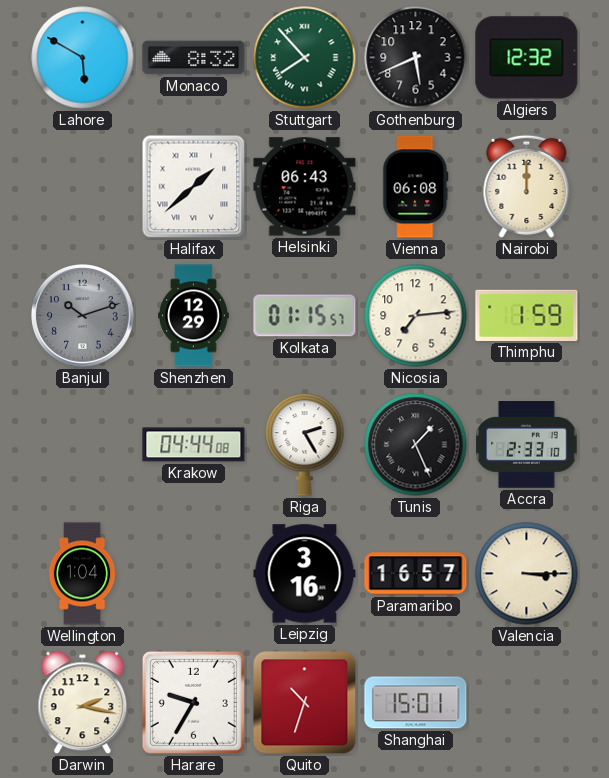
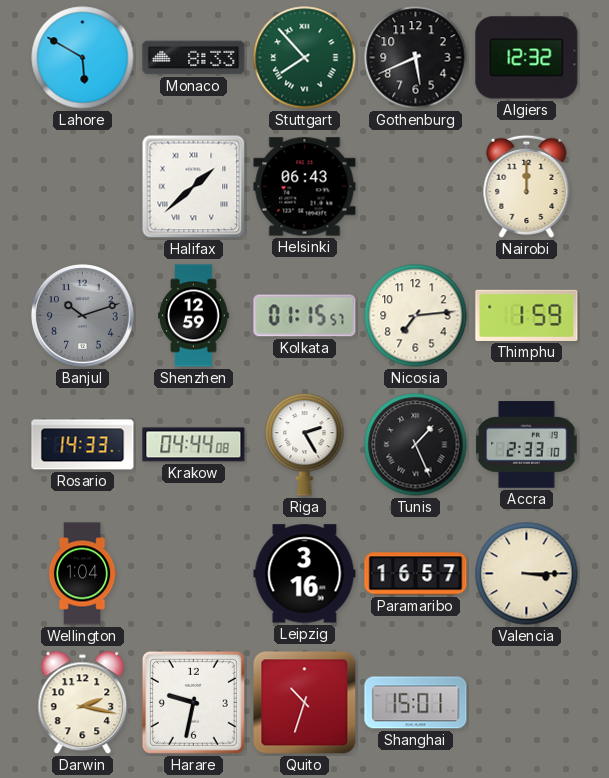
Monaco: 8:32 -> 8:33 (194, 58)
Vienna: 06:08 -> none (416, 187)
Shenzhen: 12:29 -> 12:59 (194, 316)
Rosario: none -> 14:33 (83, 445)
Harare: 9:35 -> 9:32 (193, 702)
